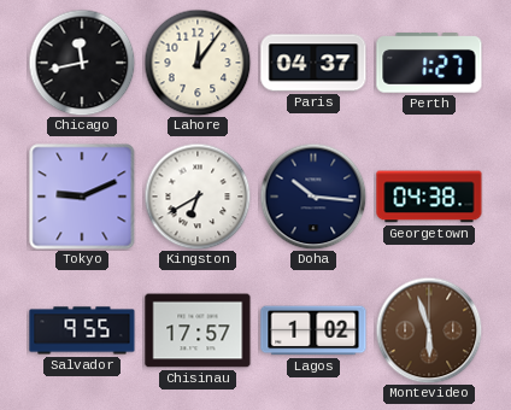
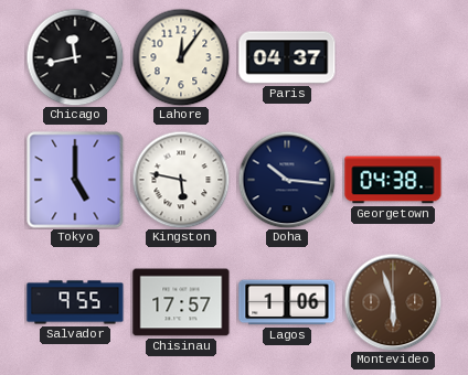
Perth: 1:27 -> none (429, 63)
Tokyo: 9:11 -> 5:00 (75, 180)
Kingston: 6:40 -> 5:47 (181, 180)
Lagos: 1:02 -> 1:06 (287, 302)
